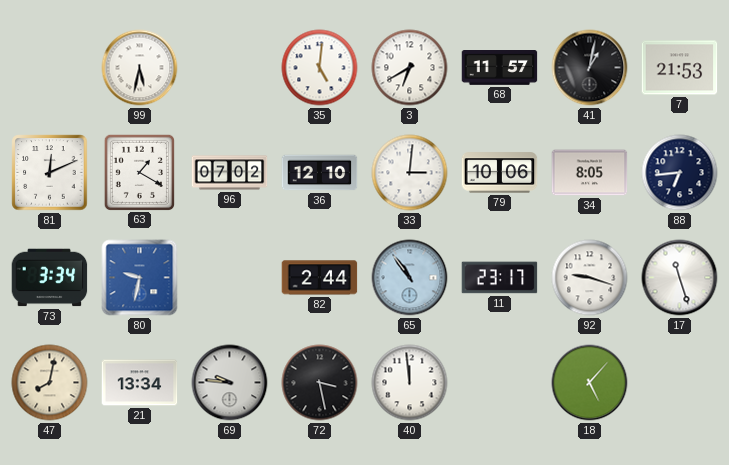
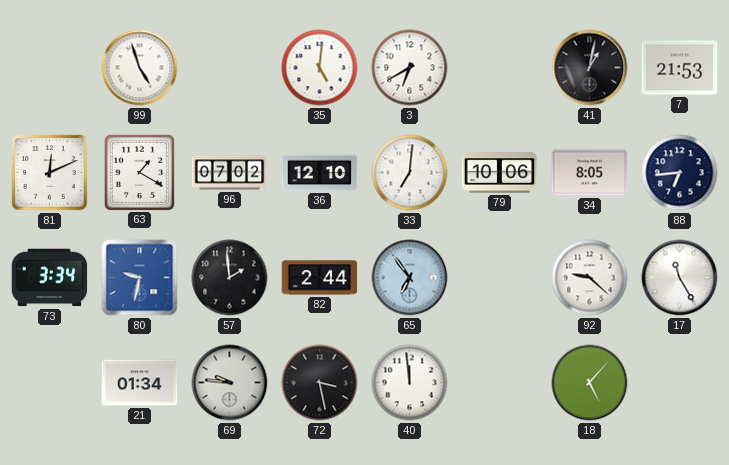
99: 5:32 -> 4:57 (140, 68)
68: 11:57 -> none (500, 68)
33: 3:01 -> 7:01 (410, 173)
57: none -> 1:59 (230, 278)
65: 10:54 -> 6:54 (410, 278)
11: 23:17 -> none (500, 278)
92: 9:18 -> 9:22 (590, 278)
17: 11:27 -> 11:25 (680, 278)
47: 8:02 -> none (50, 383)
21: 13:34 -> 01:34 (140, 383)
